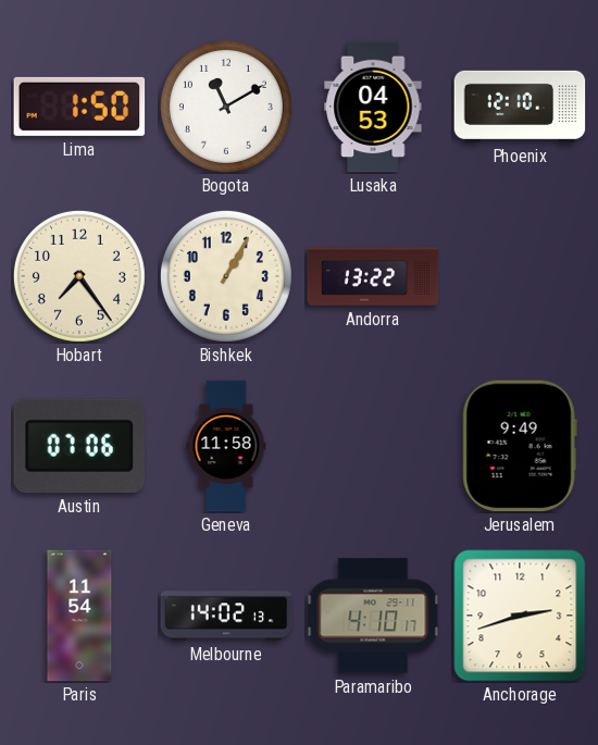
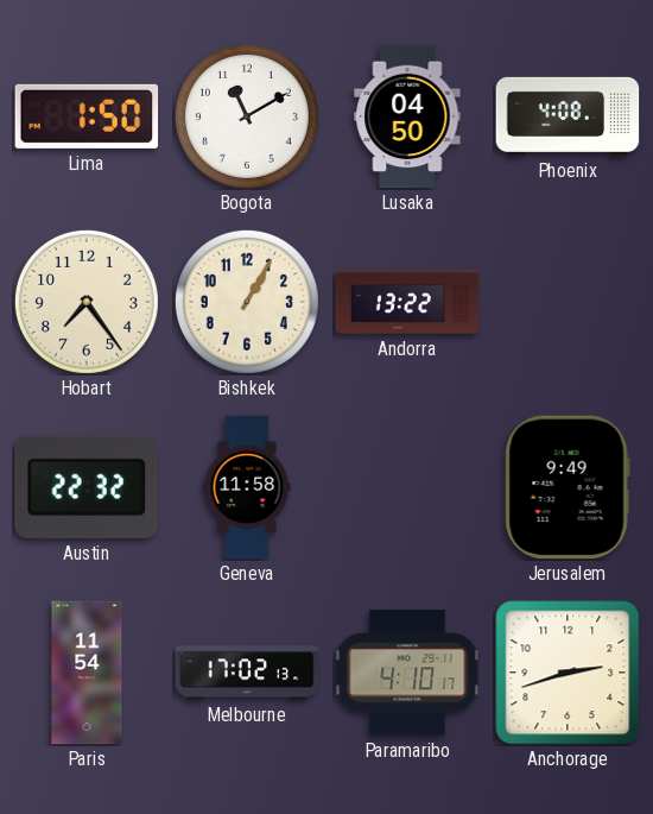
Lusaka: 04:53 -> 04:50 (407, 116)
Phoenix: 12:10 -> 4:08 (568, 116)
Austin: 07:06 -> 22:32 (87, 487)
Melbourne: 14:02 -> 17:02 (247, 673)
